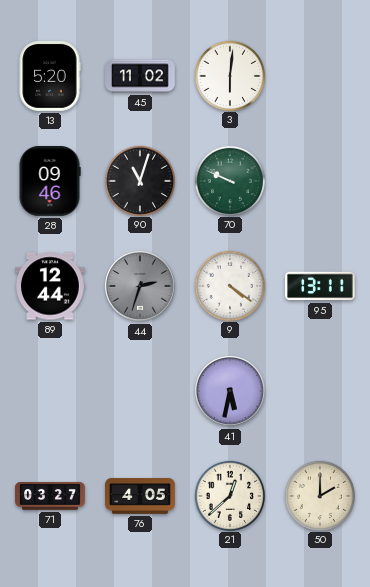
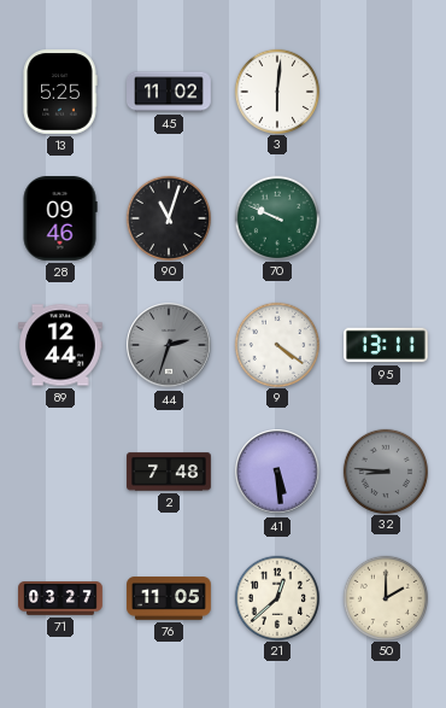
13: 5:20 -> 5:25 (60, 93)
2: none -> 7:48 (169, 472)
41: 5:32 -> 5:29 (277, 472)
32: none -> 8:46 (385, 470)
76: 4:05 -> 11:05 (169, 598)
